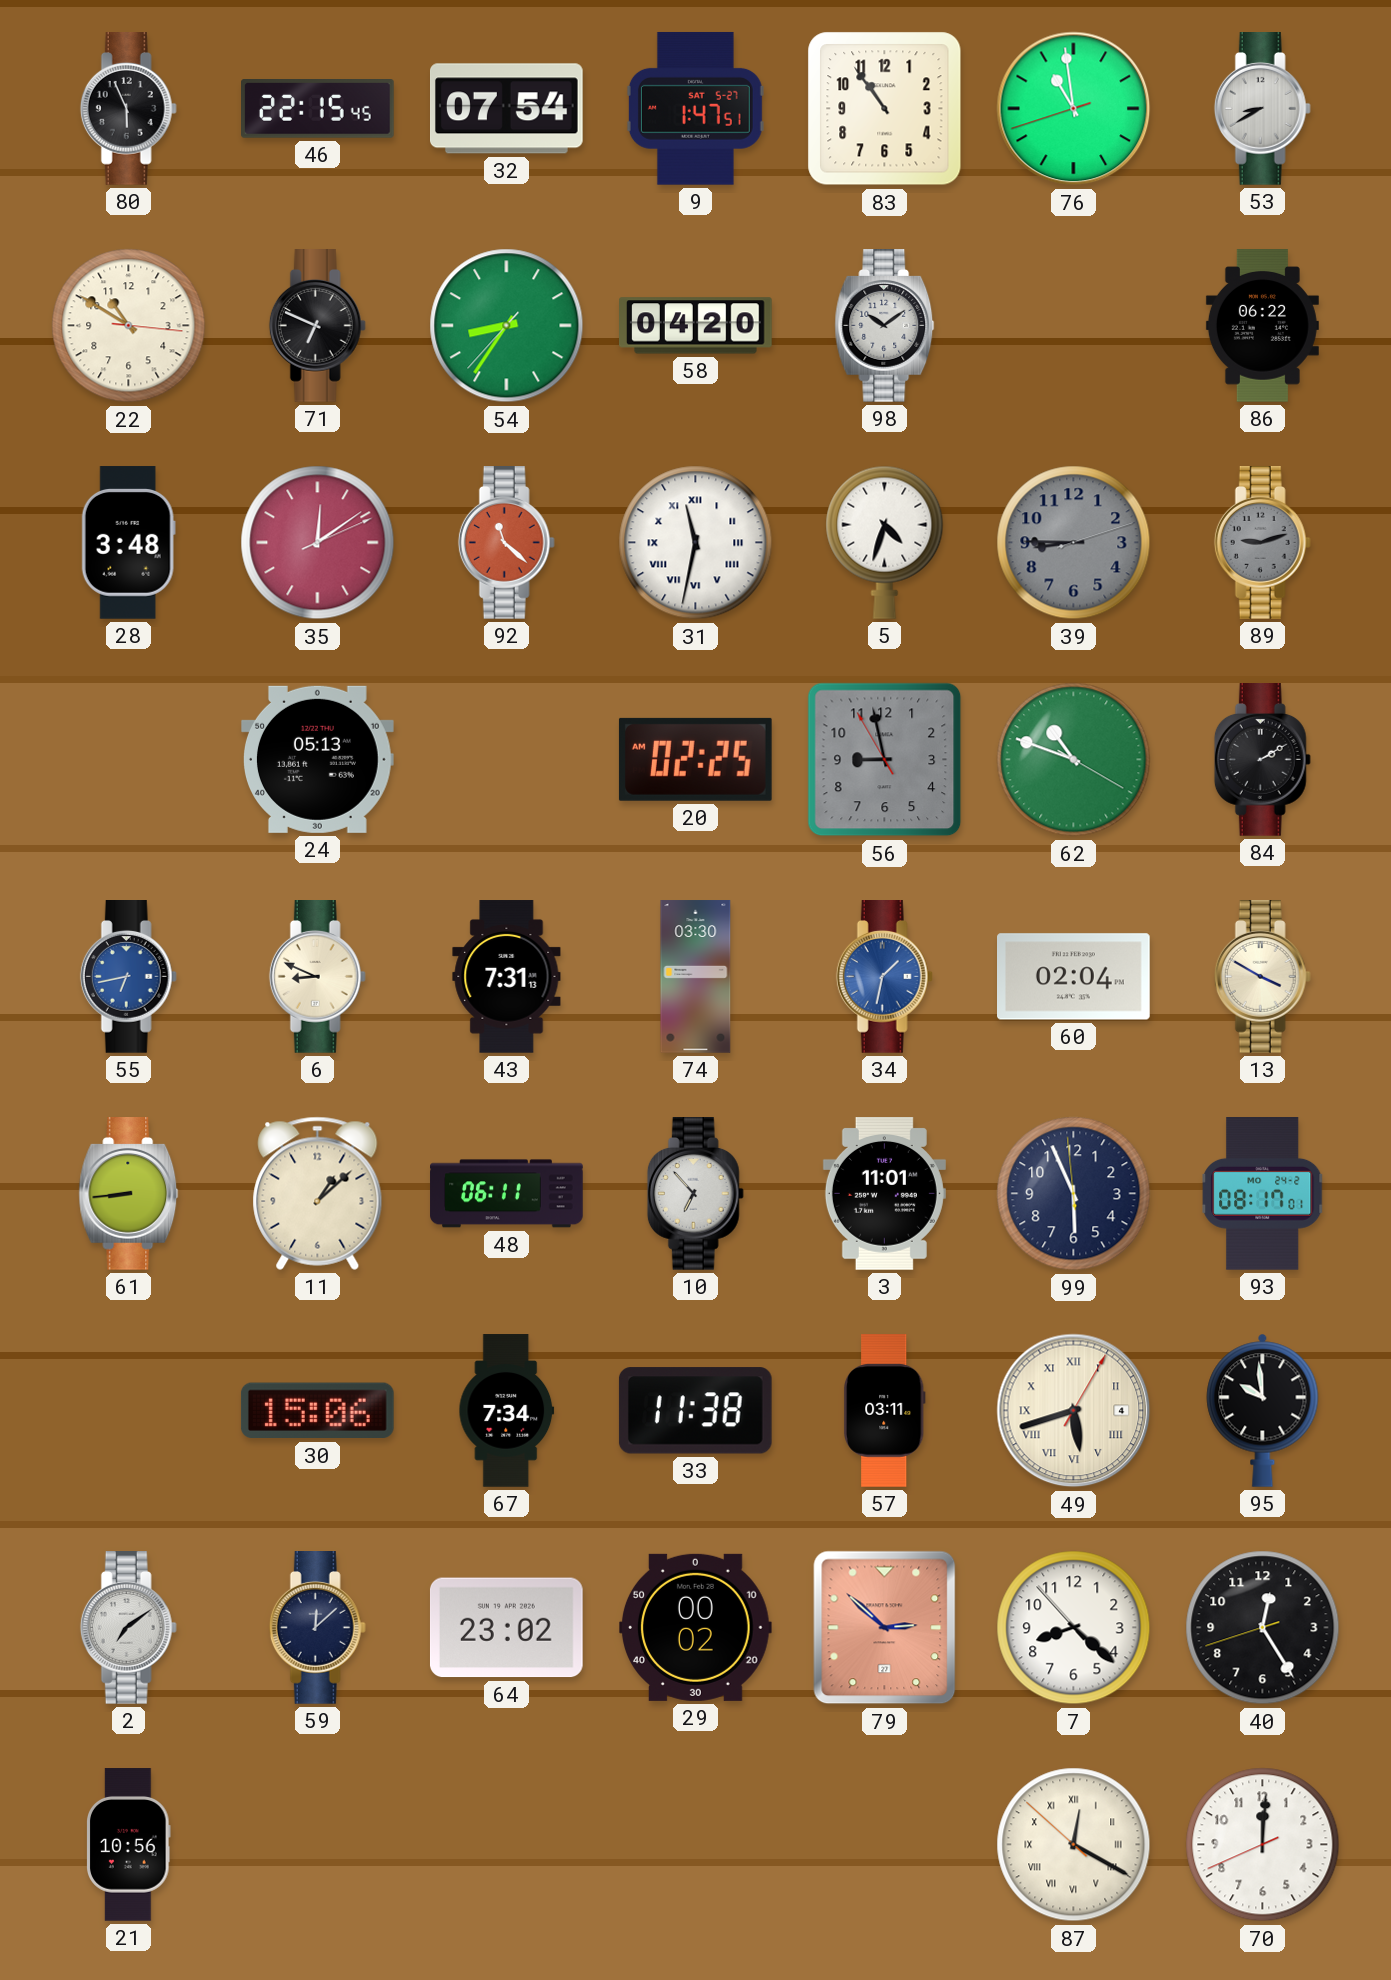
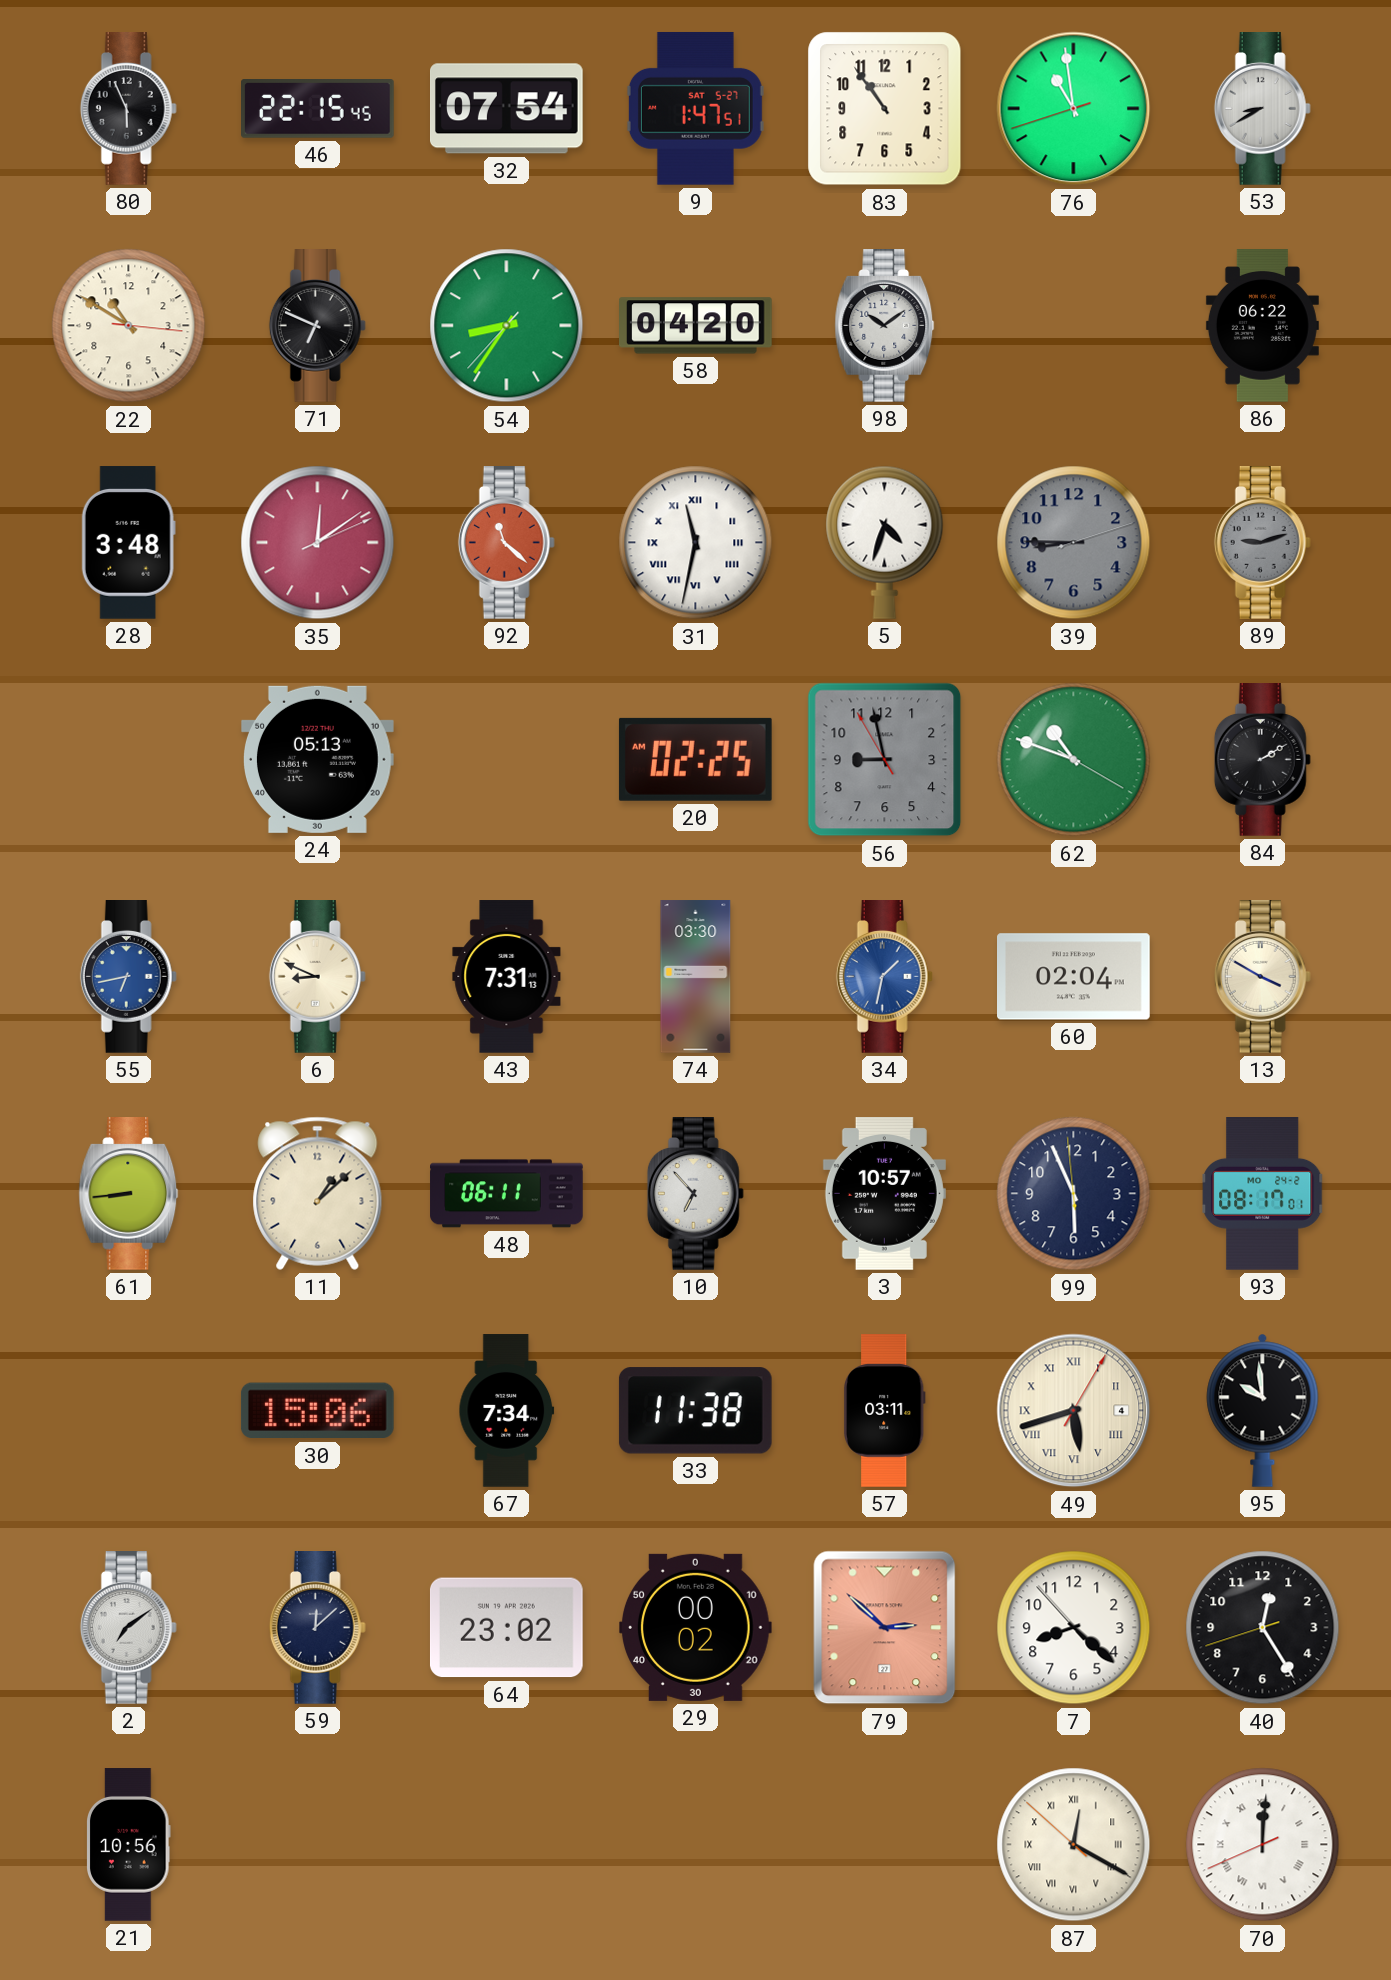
3: 11:01 -> 10:57 (884, 1194)
70 numerals: Arabic -> Roman (1263, 1845)
